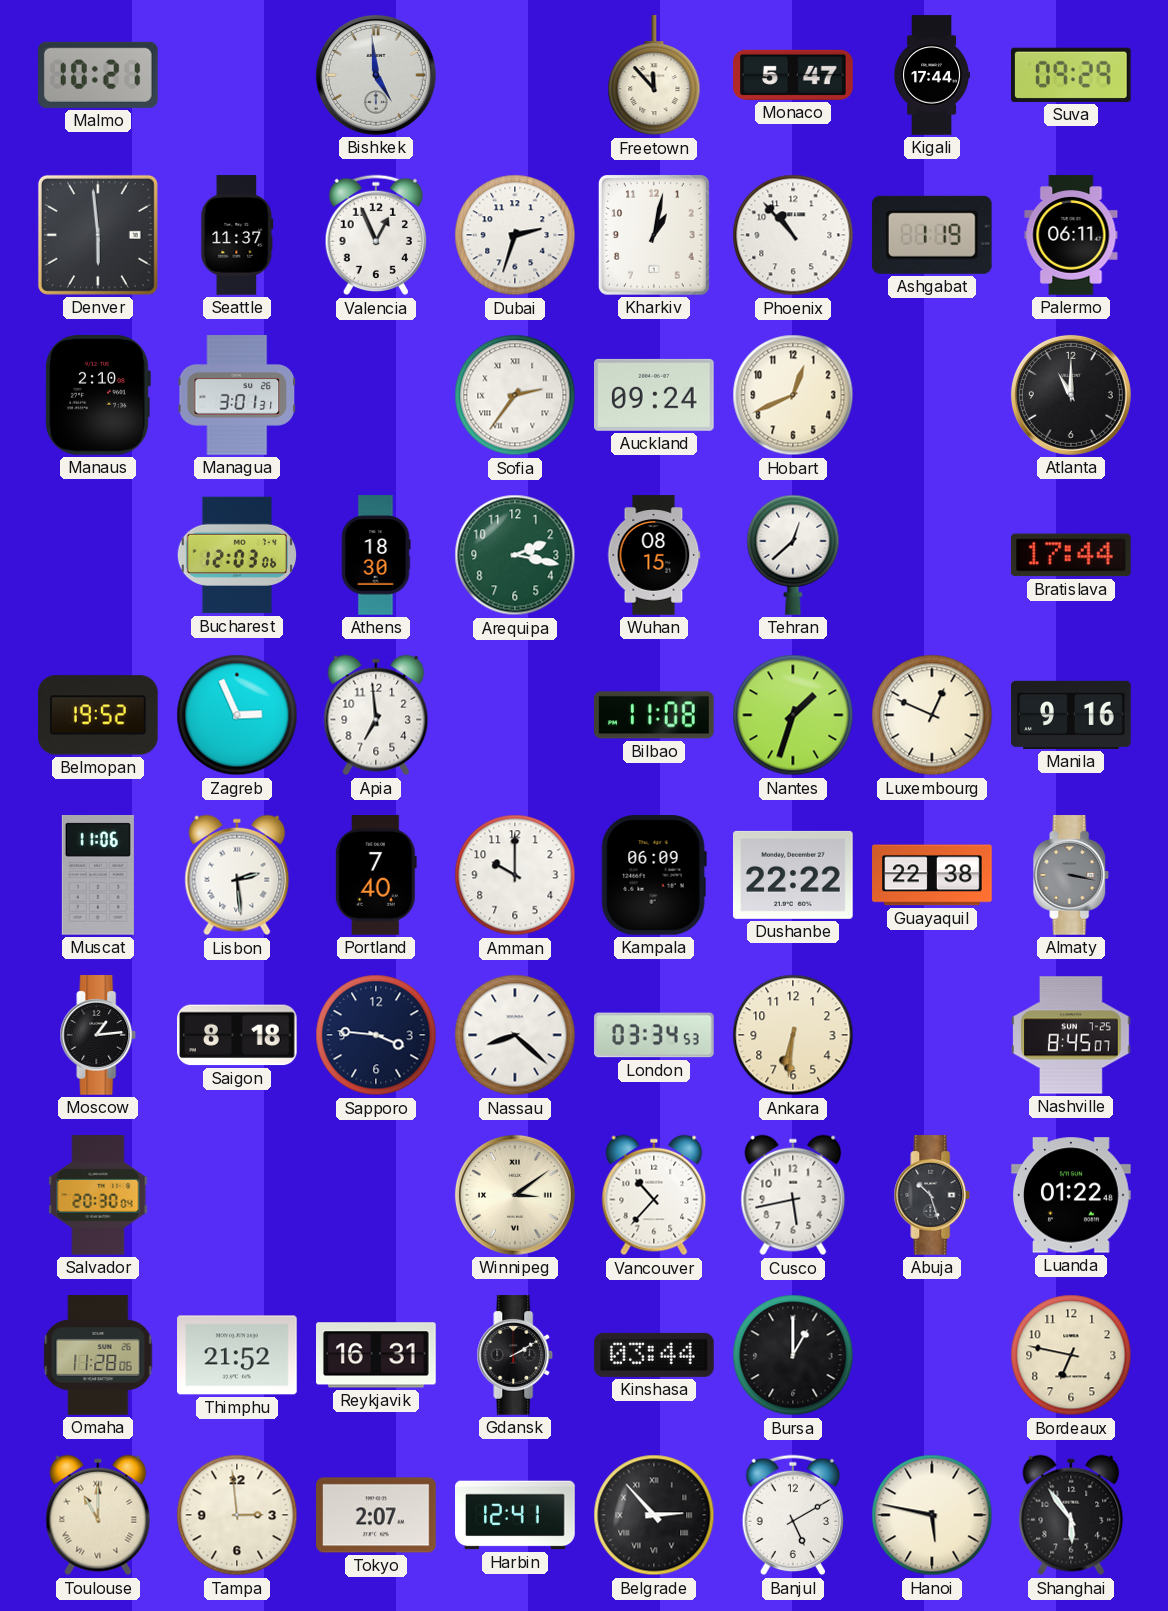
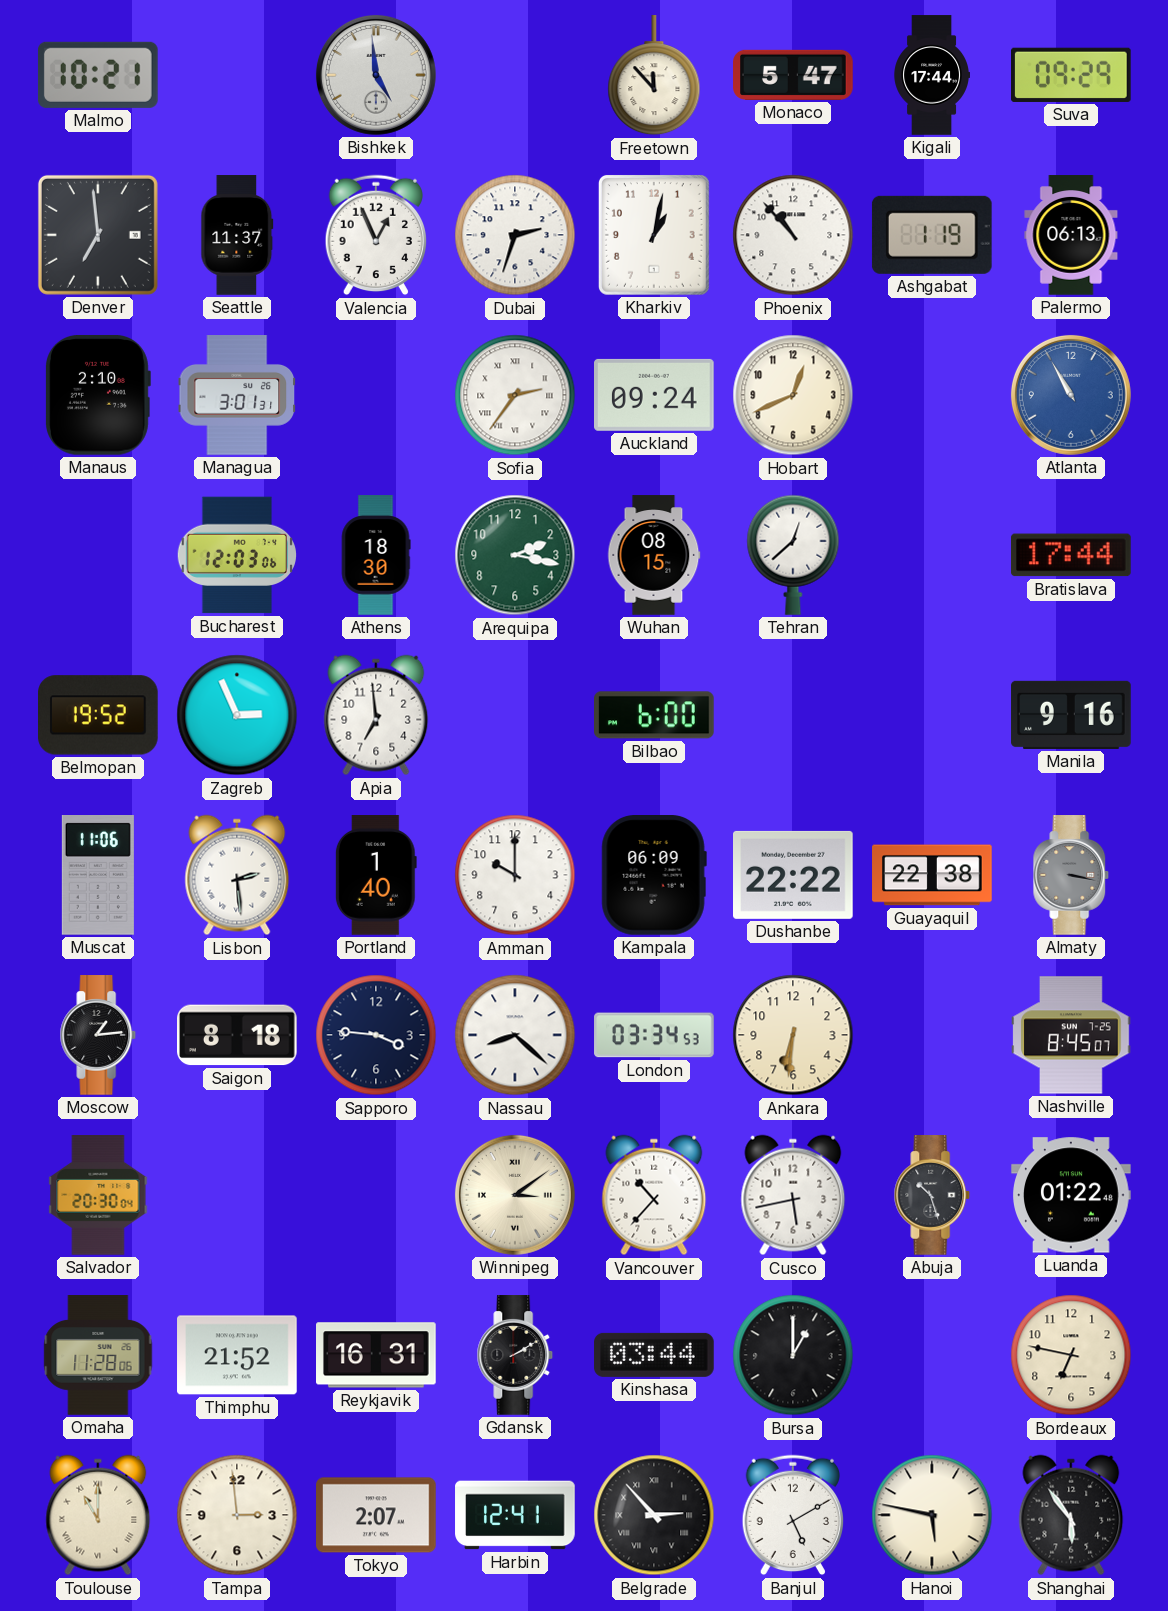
Denver: 5:59 -> 6:59 (98, 235)
Palermo: 06:11 -> 06:13 (1071, 235)
Atlanta: 11:00 -> 10:55 (1071, 395)
Atlanta dial: black -> blue (1071, 395)
Bilbao: 11:08 -> 6:00 (655, 715)
Nantes: 1:33 -> none (793, 715)
Luxembourg: 12:49 -> none (932, 715)
Portland: 7:40 -> 1:40 (376, 875)
